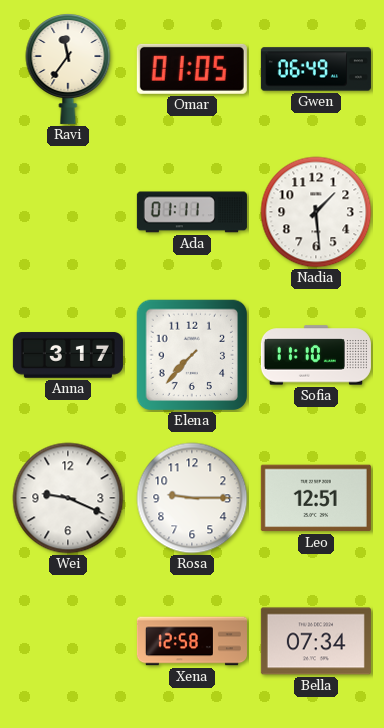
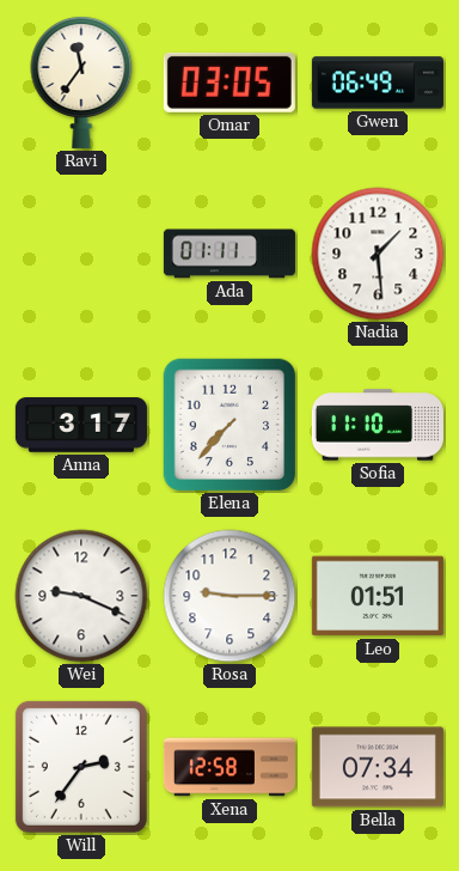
Omar: 01:05 -> 03:05 (229, 83)
Leo: 12:51 -> 01:51 (378, 596)
Will: none -> 2:36 (81, 767)
